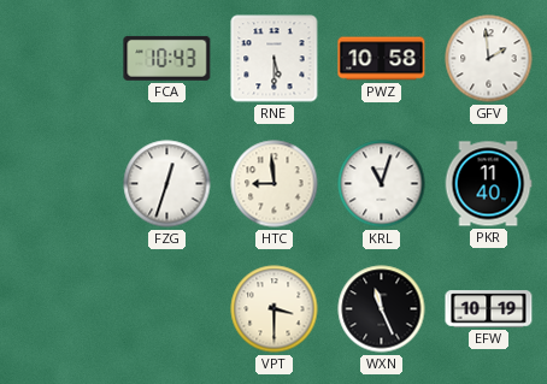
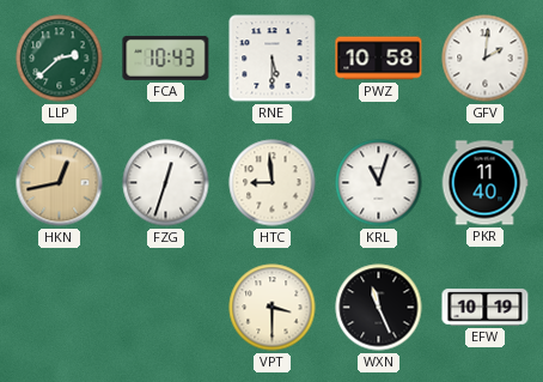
LLP: none -> 2:38 (60, 59)
GFV: 1:59 -> 2:01 (486, 59)
HKN: none -> 12:43 (60, 183)
